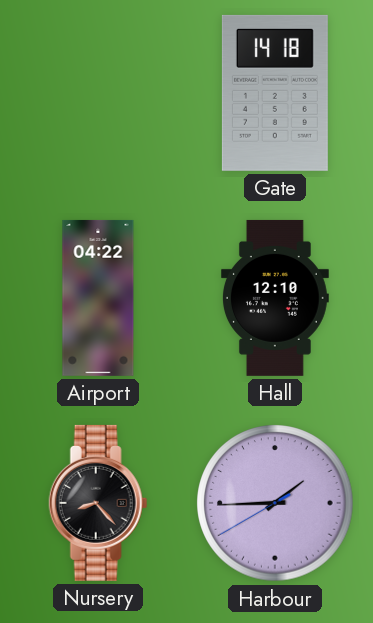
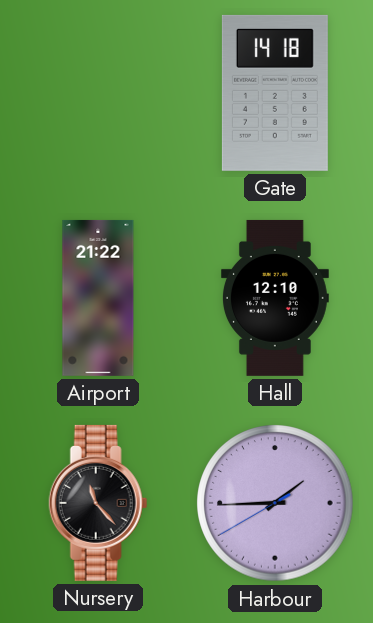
Airport: 04:22 -> 21:22 (98, 298)
Nursery: 8:23 -> 11:23 (98, 503)
